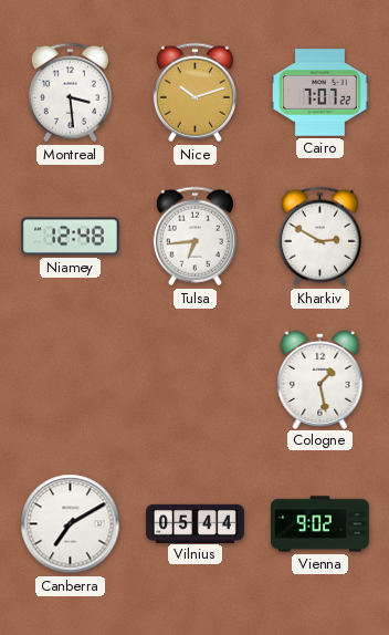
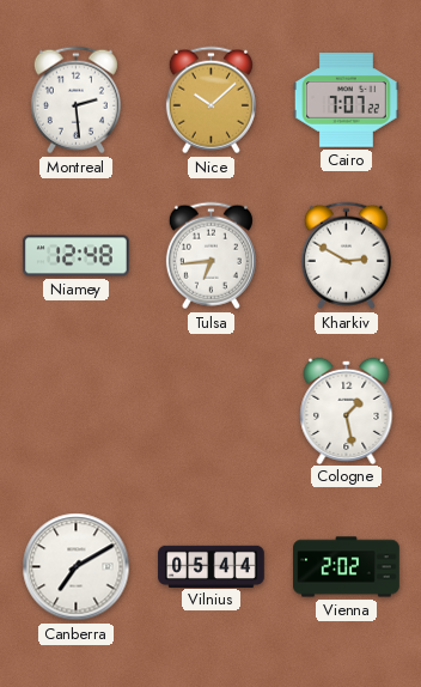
Montreal: 3:29 -> 2:29 (75, 101)
Nice: 10:12 -> 10:08 (210, 101)
Vienna: 9:02 -> 2:02 (347, 567)
